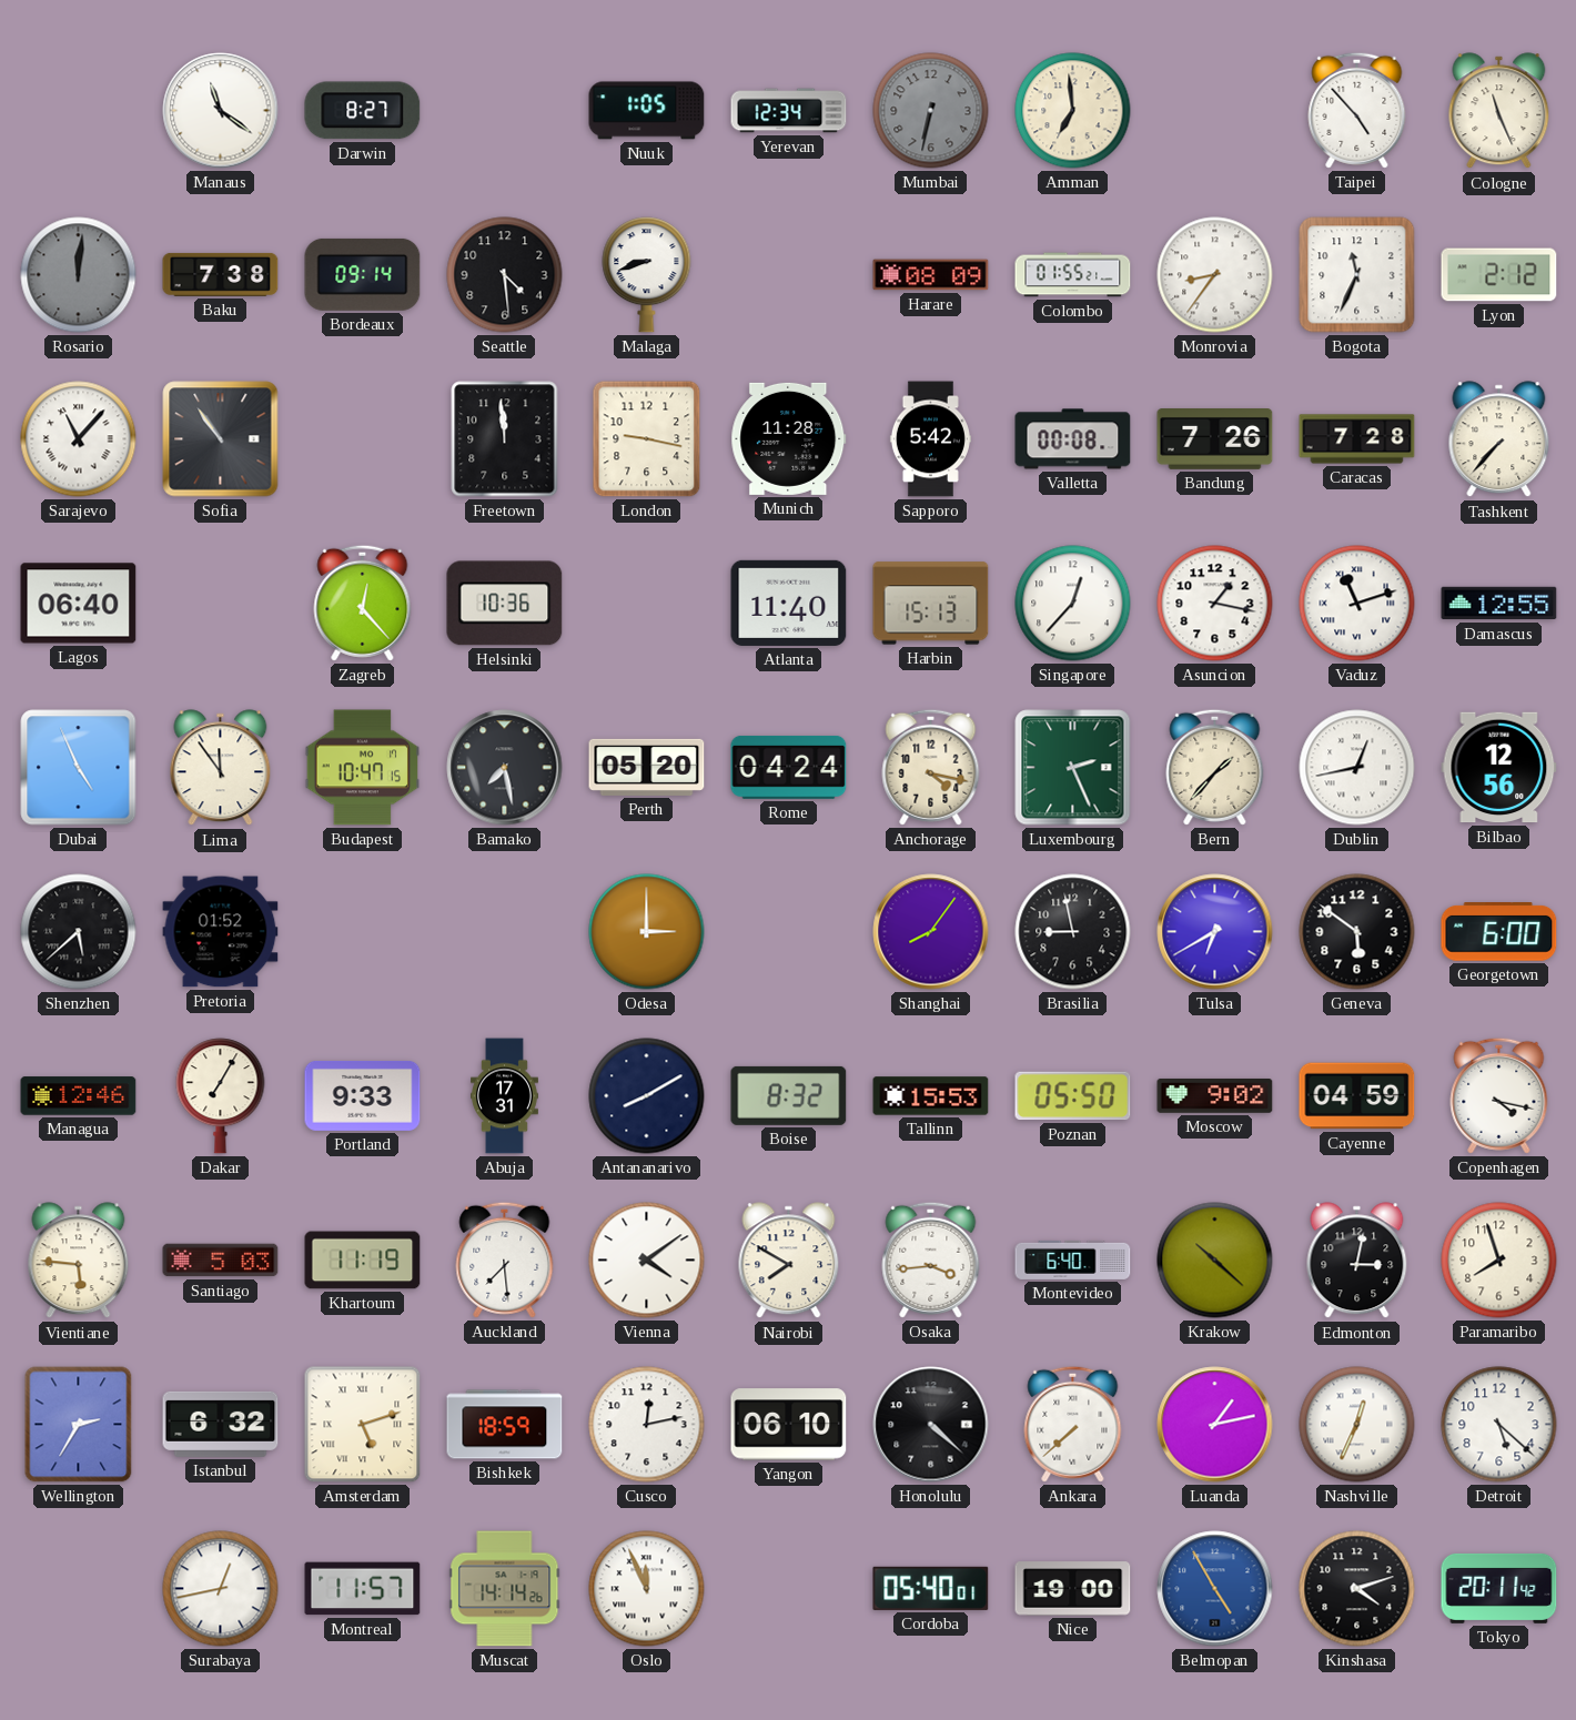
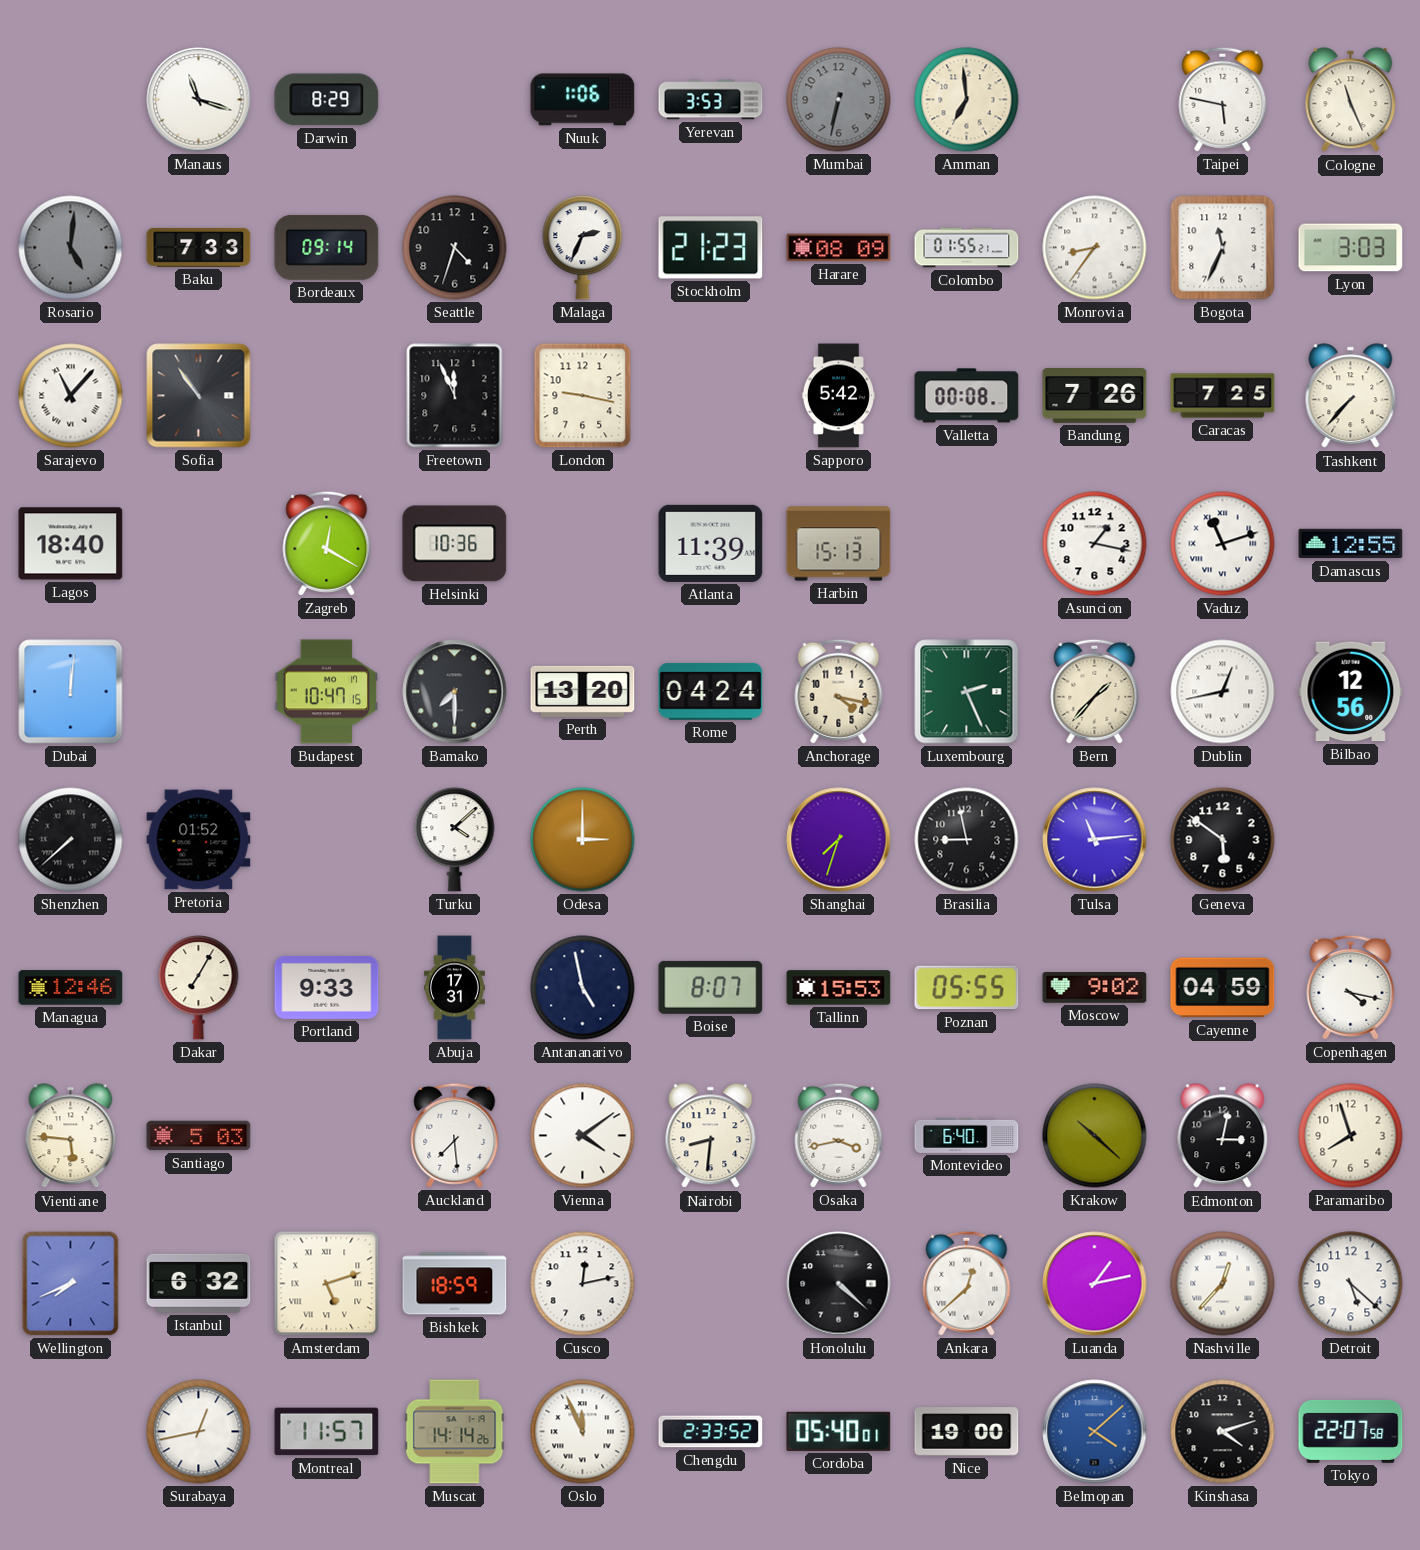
Manaus: 11:21 -> 11:18 (199, 100)
Darwin: 8:27 -> 8:29 (327, 100)
Nuuk: 1:05 -> 1:06 (583, 100)
Yerevan: 12:34 -> 3:53 (711, 100)
Taipei: 4:53 -> 5:47 (1223, 99)
Rosario: 12:01 -> 5:01 (71, 248)
Baku: 7:38 -> 7:33 (199, 247)
Seattle: 4:29 -> 4:33 (455, 248)
Malaga: 8:42 -> 2:34 (583, 248)
Stockholm: none -> 21:23 (711, 248)
Lyon: 2:12 -> 3:03 (1351, 248)
Freetown: 11:59 -> 11:56 (455, 396)
Munich: 11:28 -> none (789, 438)
Caracas: 7:28 -> 7:25 (1223, 396)
Lagos: 06:40 -> 18:40 (71, 544)
Zagreb: 12:23 -> 12:20 (327, 543)
Atlanta: 11:40 -> 11:39 (711, 543)
Singapore: 12:37 -> none (1073, 604)
Dubai: 4:56 -> 12:01 (71, 692)
Lima: 11:54 -> none (221, 768)
Bamako: 7:28 -> 7:30 (455, 692)
Perth: 05:20 -> 13:20 (583, 691)
Shenzhen: 5:38 -> 7:38 (71, 840)
Turku: none -> 4:08 (455, 840)
Shanghai: 8:06 -> 7:33 (839, 840)
Tulsa: 6:40 -> 11:14 (1095, 840)
Georgetown: 6:00 -> none (1499, 932)
Antananarivo: 8:10 -> 4:58 (583, 988)
Boise: 8:32 -> 8:07 (711, 987)
Poznan: 05:50 -> 05:55 (967, 988)
Khartoum: 11:19 -> none (363, 1261)
Nairobi: 7:50 -> 8:31 (711, 1136)
Osaka: 3:44 -> 3:43 (839, 1135)
Wellington: 2:35 -> 7:41 (71, 1284)
Yangon: 06:10 -> none (789, 1425)
Ankara: 7:38 -> 12:38 (967, 1283)
Nashville: 12:34 -> 12:37 (1223, 1284)
Chengdu: none -> 2:33 (711, 1432)
Belmopan: 4:55 -> 4:08 (1095, 1432)
Tokyo: 20:11 -> 22:07 (1351, 1431)
